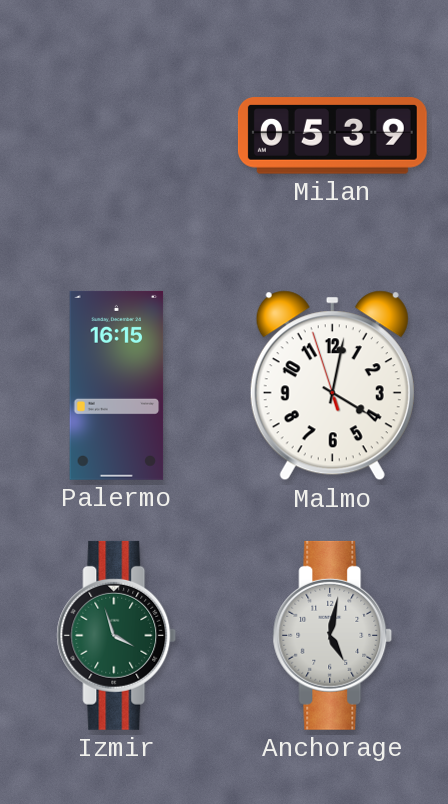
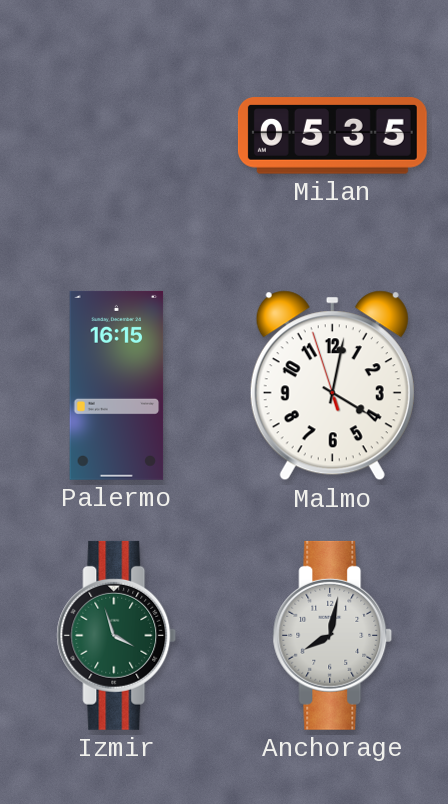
Milan: 05:39 -> 05:35 (332, 136)
Anchorage: 5:02 -> 8:02 (333, 635)
